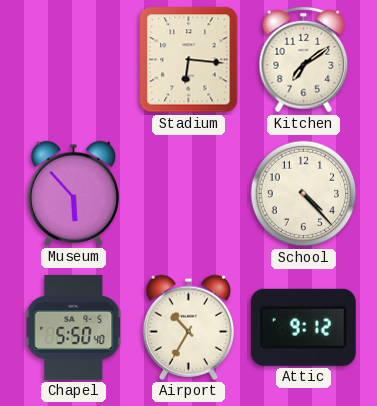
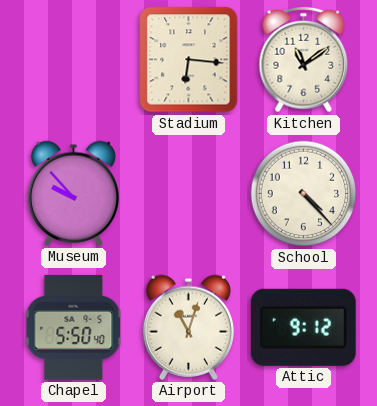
Kitchen: 7:09 -> 11:09 (304, 60)
Museum: 5:53 -> 9:53 (73, 193)
Airport: 10:35 -> 11:03 (188, 327)
